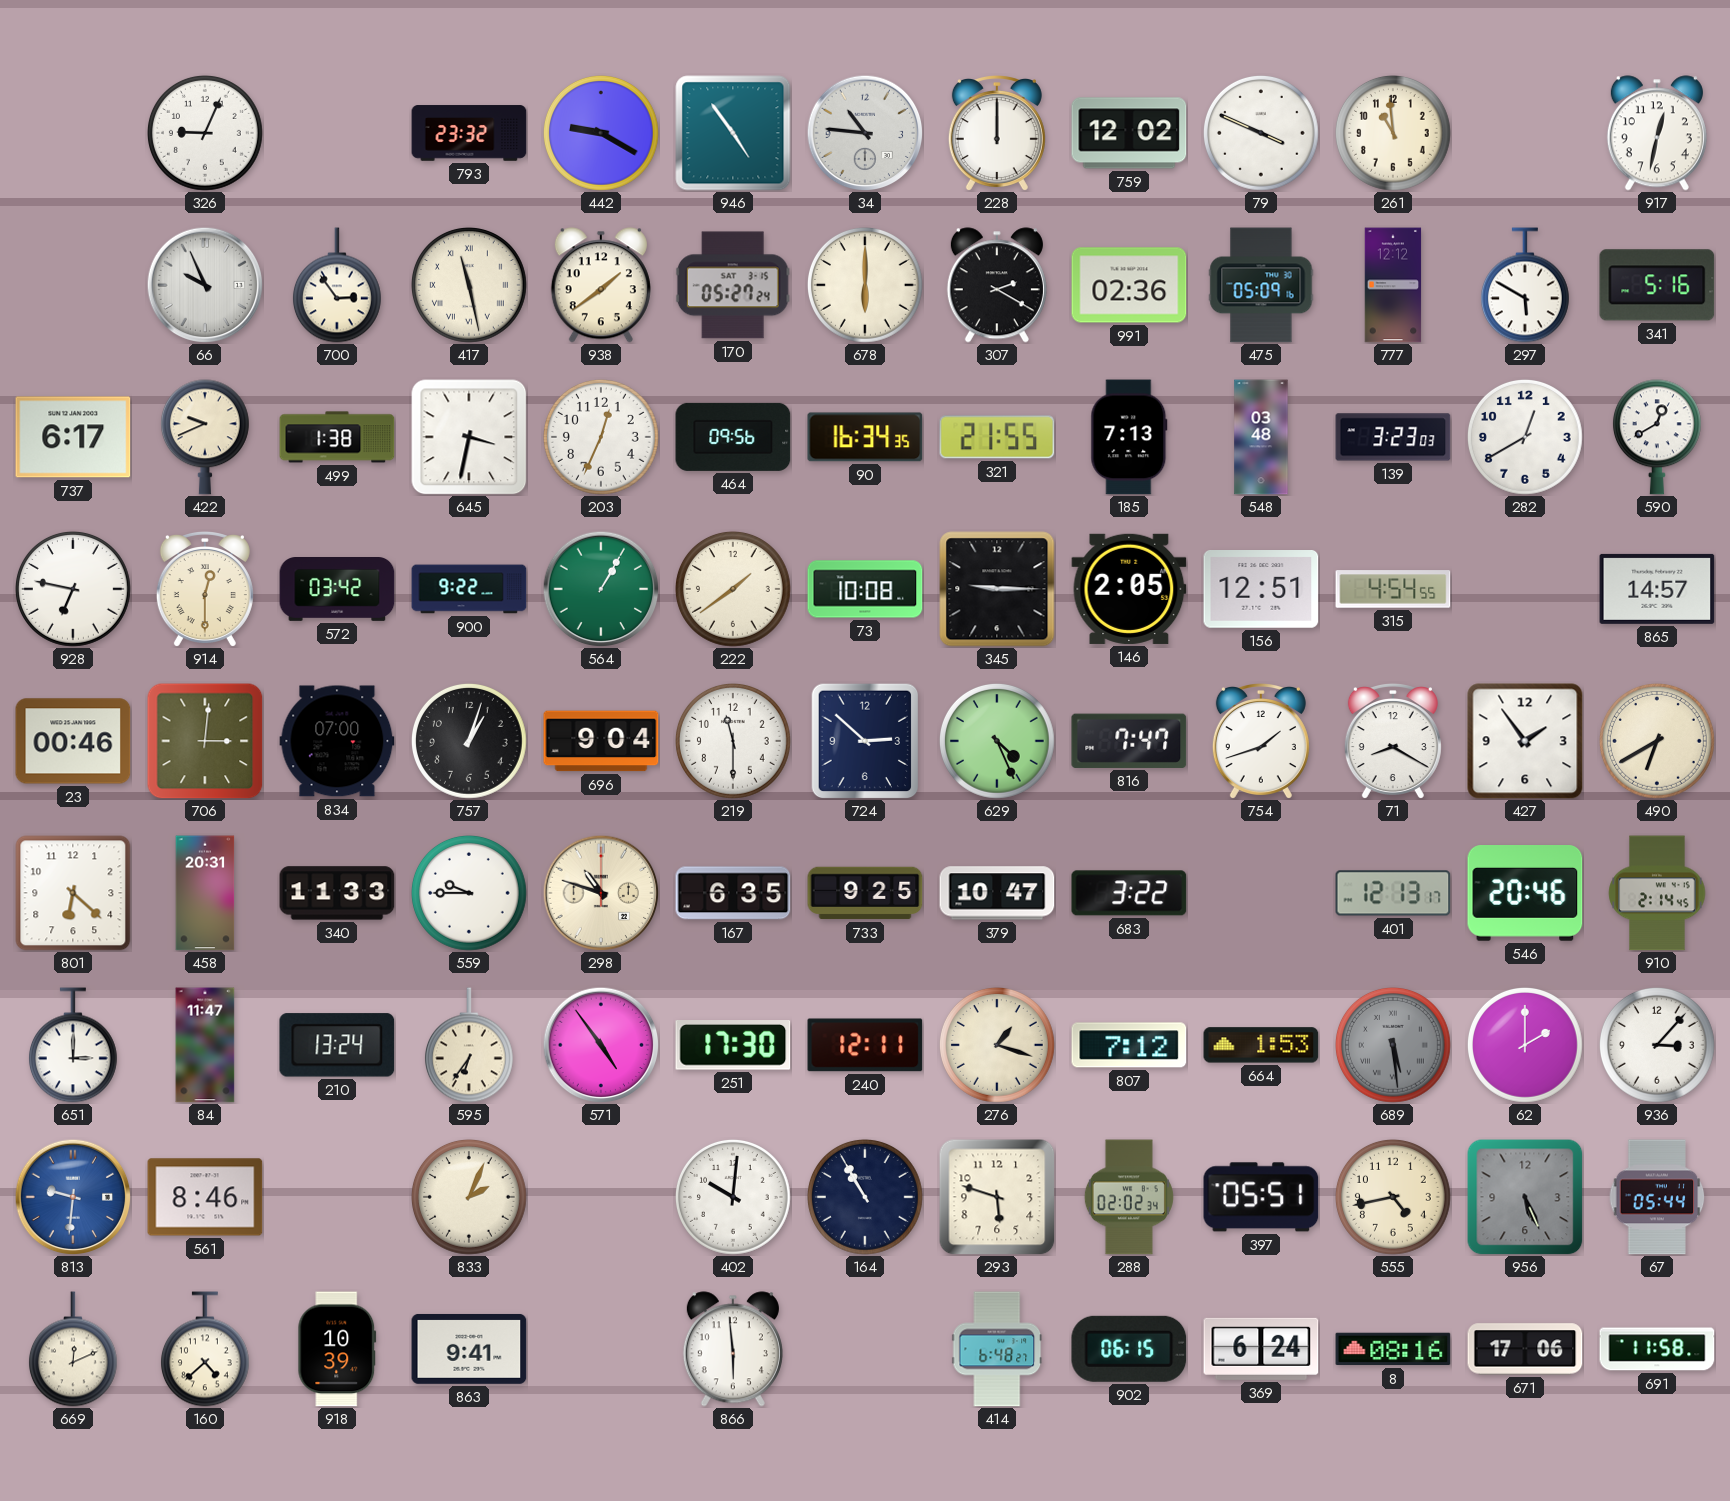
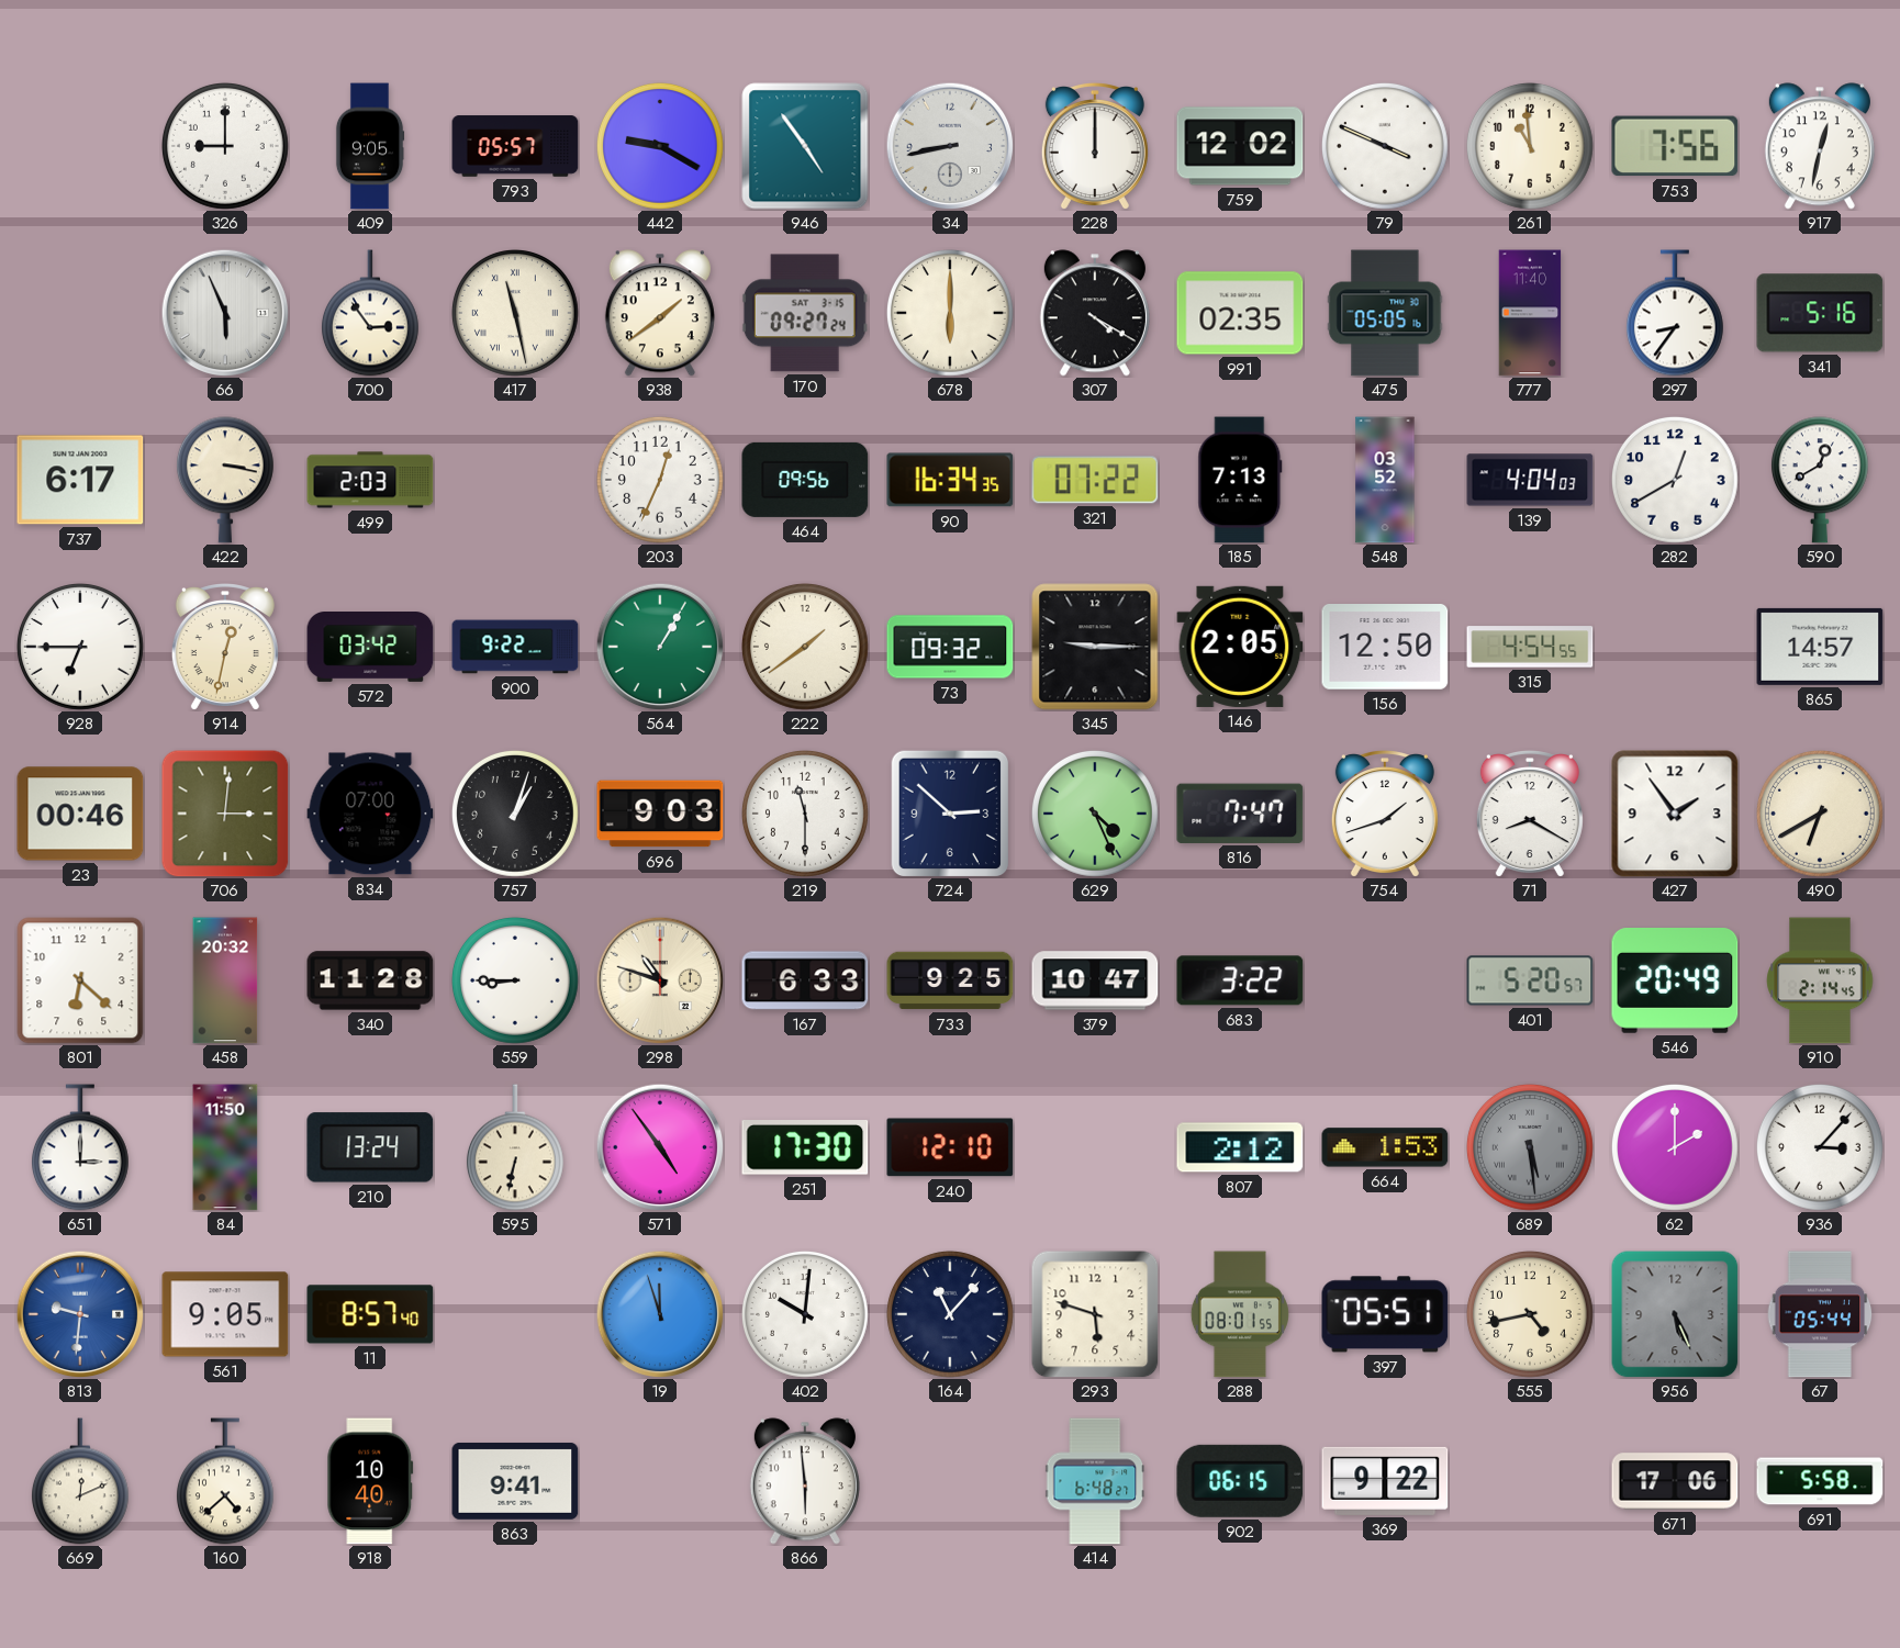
326: 9:04 -> 9:00 (225, 146)
409: none -> 9:05 (370, 146)
793: 23:32 -> 05:57 (515, 146)
34: 10:46 -> 8:43 (950, 146)
753: none -> 7:56 (1675, 146)
66: 9:56 -> 5:56 (225, 313)
170: 05:27 -> 09:27 (805, 313)
307: 2:20 -> 4:20 (1095, 313)
991: 02:36 -> 02:35 (1240, 313)
475: 05:09 -> 05:05 (1385, 313)
777: 12:12 -> 11:40 (1530, 313)
297: 5:50 -> 8:36 (1675, 313)
422: 9:41 -> 3:17 (225, 480)
499: 1:38 -> 2:03 (370, 480)
645: 3:32 -> none (469, 437)
321: 21:55 -> 07:22 (1095, 480)
548: 03:48 -> 03:52 (1385, 480)
139: 3:23 -> 4:04 (1530, 480)
928: 6:47 -> 6:45 (80, 647)
914: 12:30 -> 12:32 (225, 647)
73: 10:08 -> 09:32 (950, 647)
156: 12:51 -> 12:50 (1385, 648)
696: 9:04 -> 9:03 (660, 814)
458: 20:31 -> 20:32 (225, 980)
340: 11:33 -> 11:28 (370, 980)
559: 9:45 -> 8:45 (515, 980)
167: 6:35 -> 6:33 (805, 980)
401: 12:13 -> 5:20 (1530, 980)
546: 20:46 -> 20:49 (1675, 982)
84: 11:47 -> 11:50 (225, 1147)
595: 6:36 -> 6:32 (515, 1147)
240: 12:11 -> 12:10 (950, 1147)
276: 1:18 -> none (997, 1045)
807: 7:12 -> 2:12 (1240, 1147)
561: 8:46 -> 9:05 (225, 1314)
11: none -> 8:57 (370, 1314)
833: 2:04 -> none (469, 1197)
19: none -> 11:57 (660, 1314)
164: 10:55 -> 11:07 (950, 1314)
288: 02:02 -> 08:01 (1240, 1314)
918: 10:39 -> 10:40 (370, 1481)
369: 6:24 -> 9:22 (1385, 1481)
8: 08:16 -> none (1393, 1349)
691: 11:58 -> 5:58 (1820, 1481)
